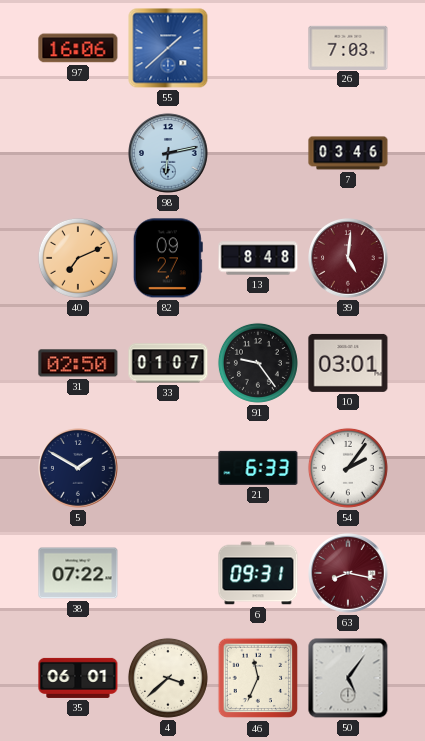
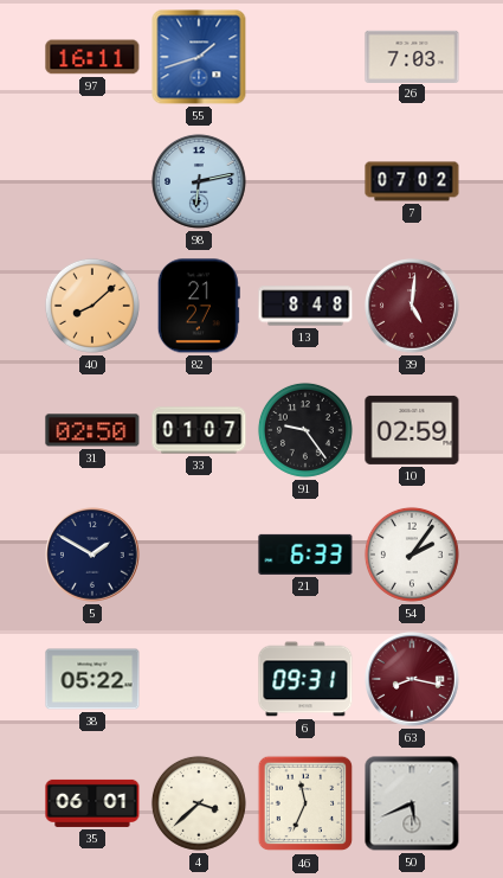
97: 16:06 -> 16:11 (92, 57)
55: 1:38 -> 1:42 (199, 57)
7: 03:46 -> 07:02 (412, 181)
40: 7:11 -> 8:08 (92, 306)
82: 09:27 -> 21:27 (199, 306)
10: 03:01 -> 02:59 (412, 430)
38: 07:22 -> 05:22 (92, 679)
50: 5:06 -> 5:41 (412, 803)
